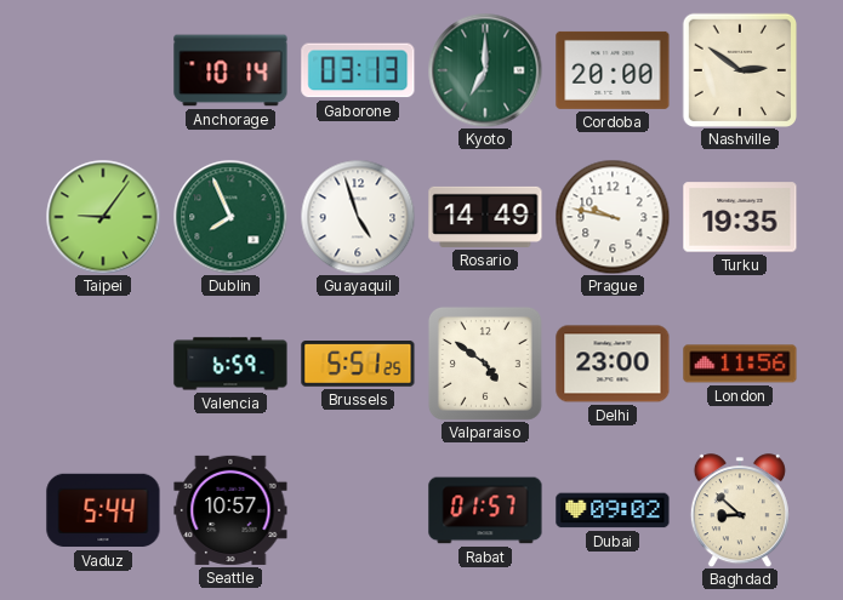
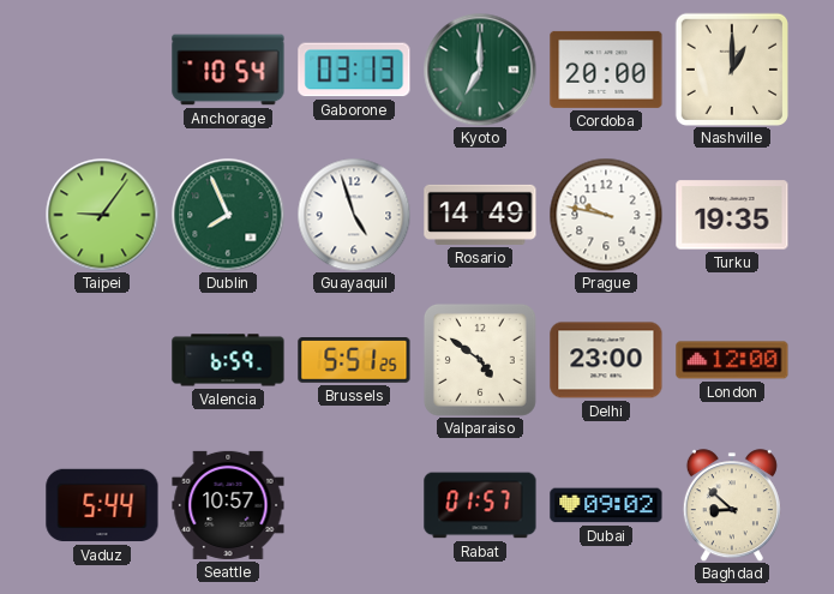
Anchorage: 10:14 -> 10:54 (228, 70)
Nashville: 2:51 -> 1:00 (731, 68)
London: 11:56 -> 12:00 (732, 360)
